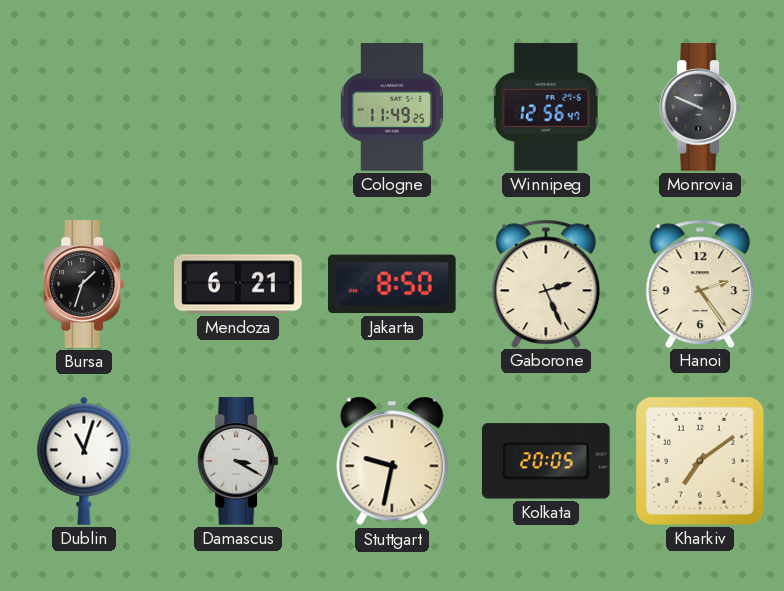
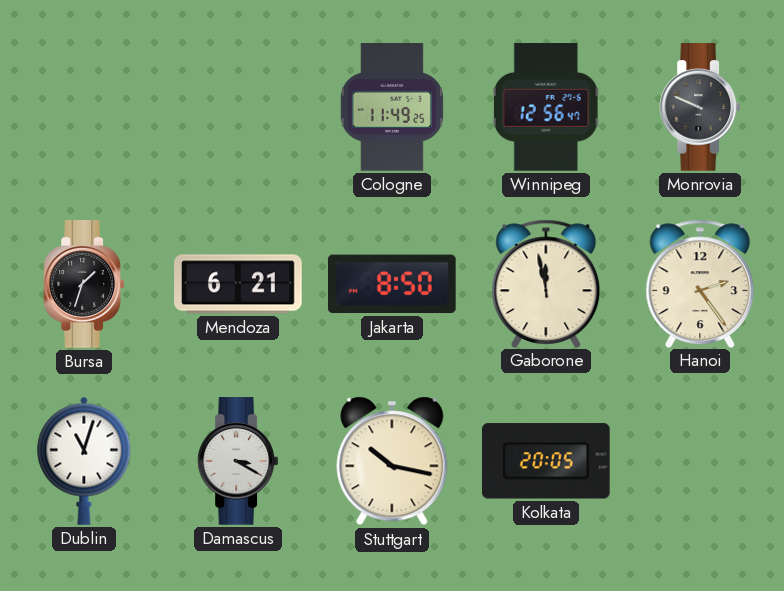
Gaborone: 2:26 -> 11:58 (546, 283)
Stuttgart: 9:32 -> 10:17 (392, 461)
Kharkiv: 7:09 -> none (700, 461)
